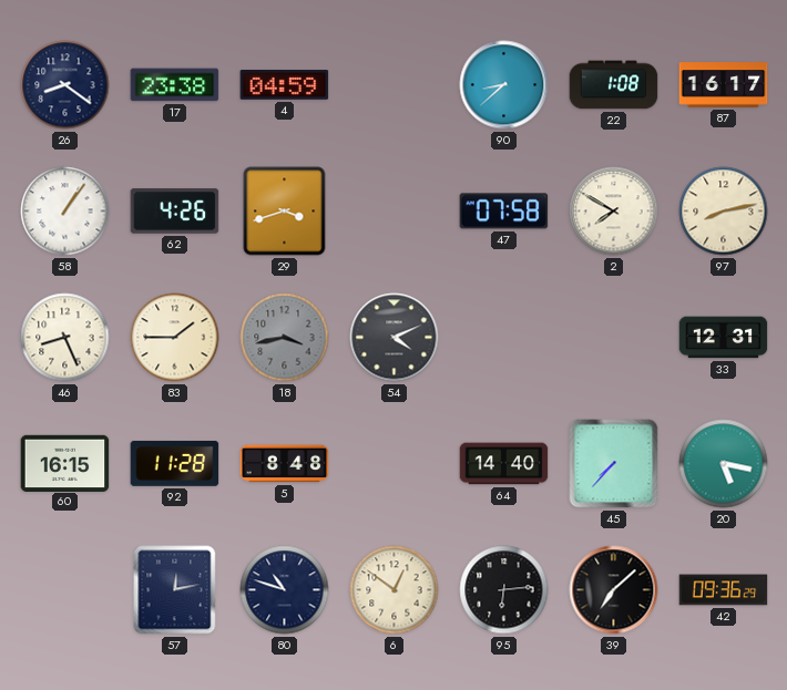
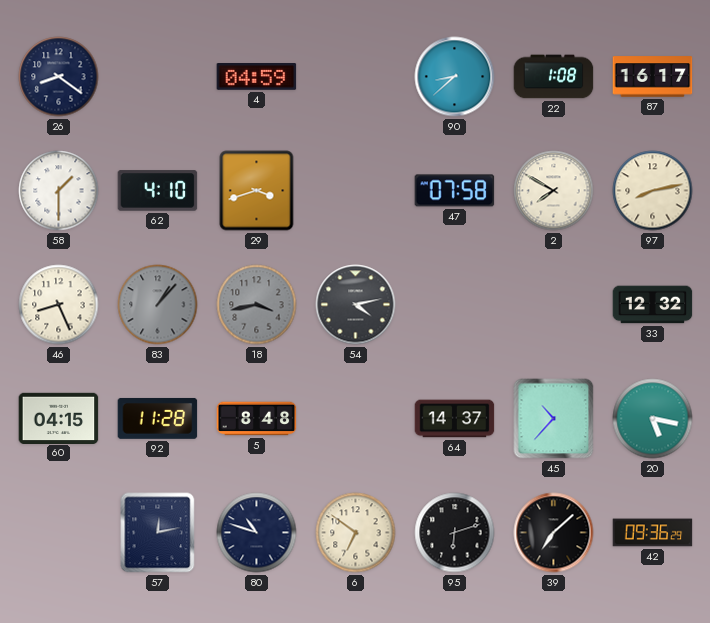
17: 23:38 -> none (175, 85)
58: 1:06 -> 1:30 (59, 191)
62: 4:26 -> 4:10 (158, 191)
83: 1:45 -> 1:07 (158, 305)
83 dial: cream -> grey (158, 305)
54: 4:11 -> 4:13 (356, 305)
33: 12:31 -> 12:32 (653, 305)
60: 16:15 -> 04:15 (59, 418)
64: 14:40 -> 14:37 (455, 419)
45: 7:37 -> 10:37 (554, 419)
6: 12:51 -> 6:51 (356, 533)
95: 6:14 -> 6:12 (455, 533)
